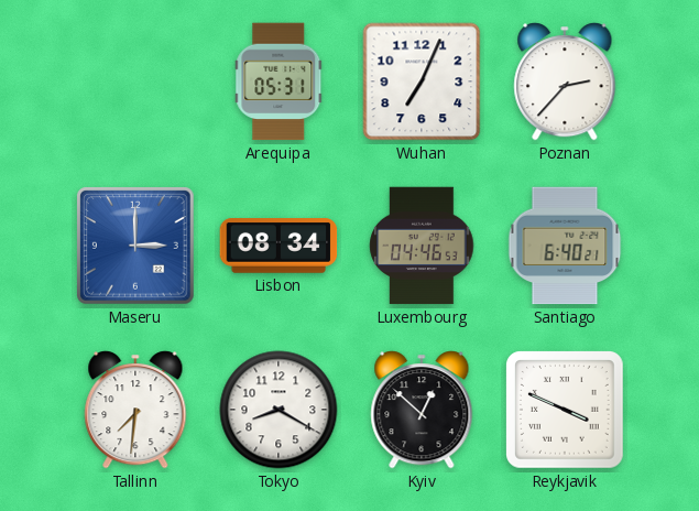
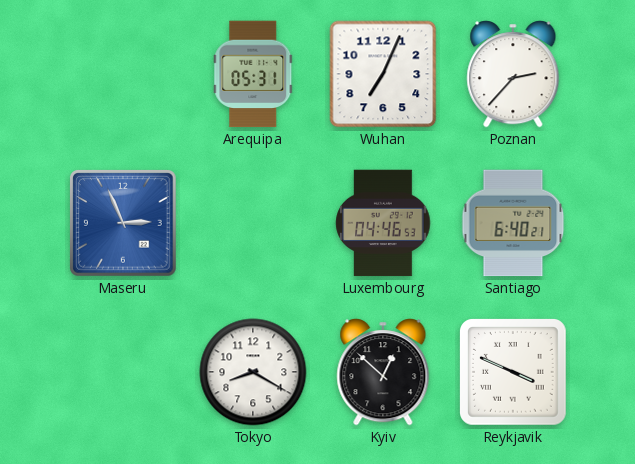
Maseru: 3:00 -> 2:56 (124, 224)
Lisbon: 08:34 -> none (278, 246)
Tallinn: 7:31 -> none (135, 410)
